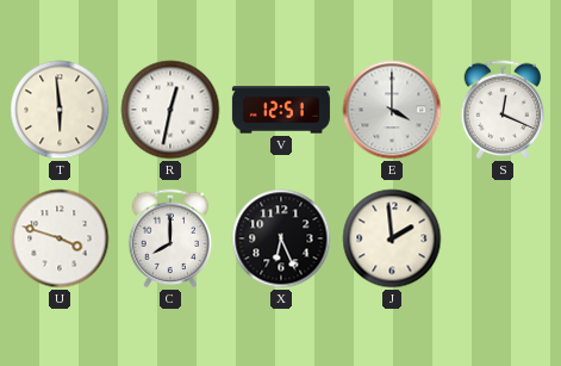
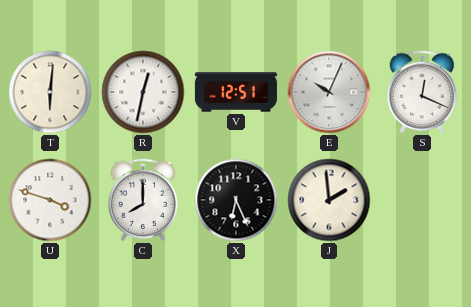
T: 5:59 -> 6:01 (50, 92)
E: 4:00 -> 10:04 (329, 92)
